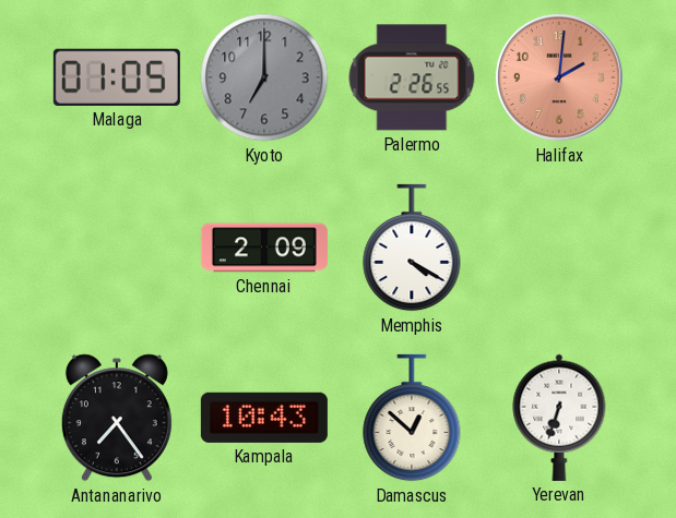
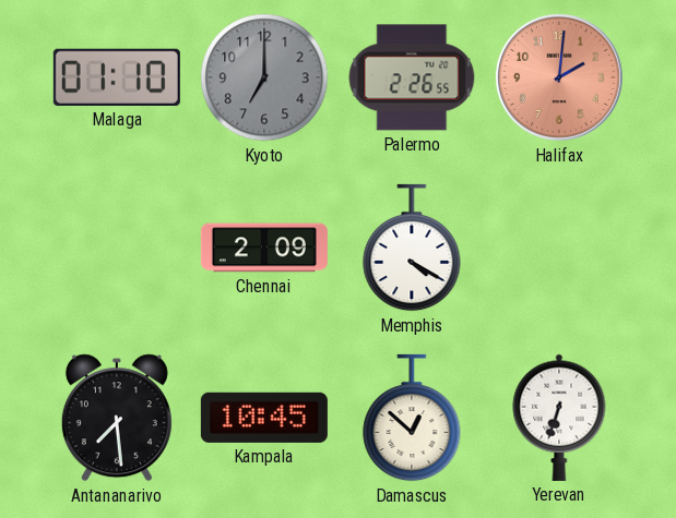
Malaga: 01:05 -> 01:10 (117, 77)
Antananarivo: 7:24 -> 7:29 (117, 418)
Kampala: 10:43 -> 10:45 (264, 418)
